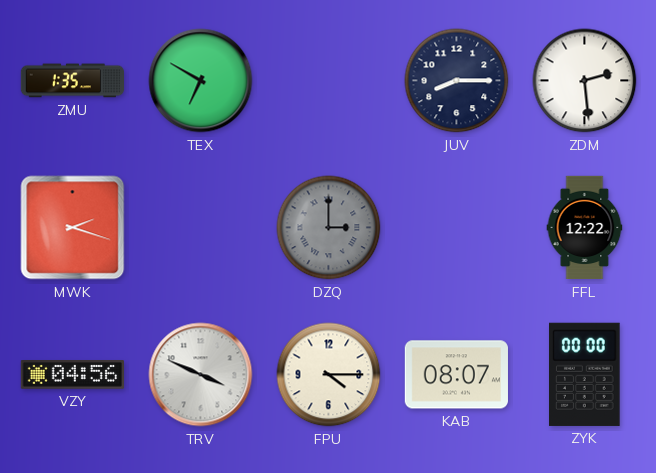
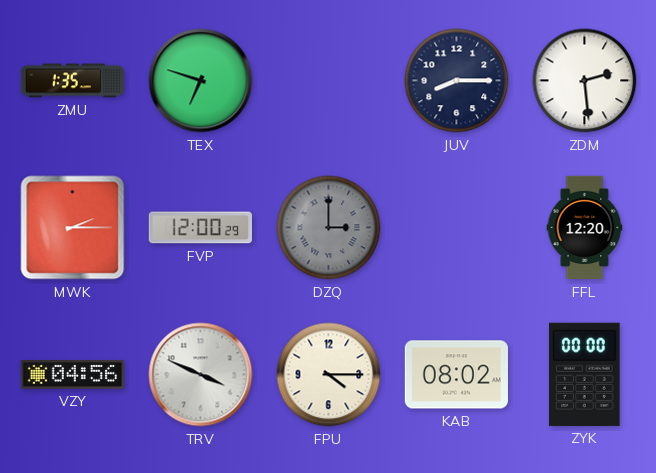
TEX: 6:50 -> 6:48 (201, 81)
MWK: 2:18 -> 2:15 (73, 228)
FVP: none -> 12:00 (200, 228)
FFL: 12:22 -> 12:20 (585, 228)
KAB: 08:07 -> 08:02 (456, 375)
